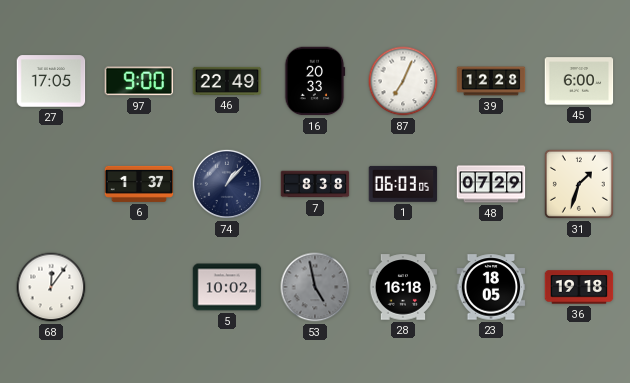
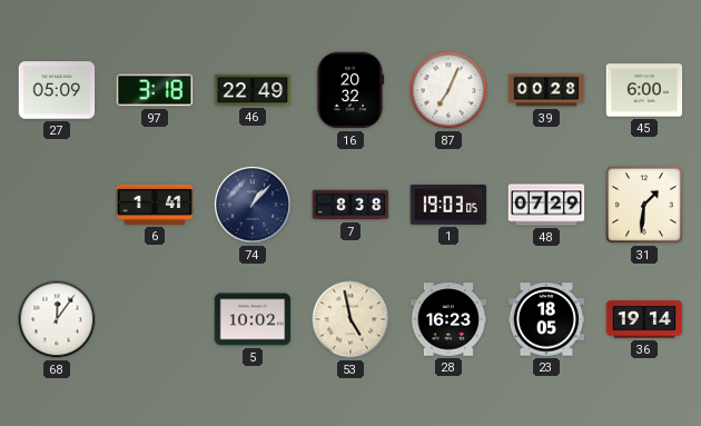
27: 17:05 -> 05:09 (57, 90)
97: 9:00 -> 3:18 (155, 90)
16: 20:33 -> 20:32 (350, 90)
39: 12:28 -> 00:28 (546, 90)
6: 1:37 -> 1:41 (155, 205)
1: 06:03 -> 19:03 (448, 205)
31: 1:33 -> 1:31 (644, 205)
53 dial: grey -> cream (350, 319)
28: 16:18 -> 16:23 (448, 319)
36: 19:18 -> 19:14 (644, 319)
